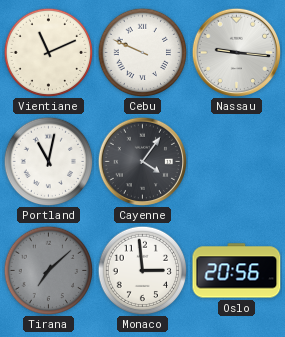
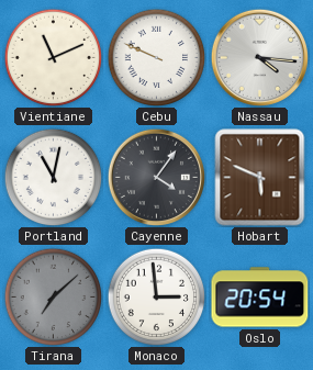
Nassau: 9:16 -> 4:16 (259, 57)
Hobart: none -> 5:49 (260, 178)
Oslo: 20:56 -> 20:54 (260, 298)
